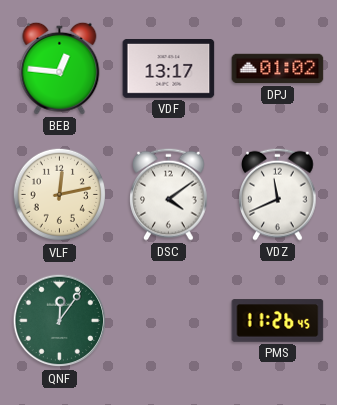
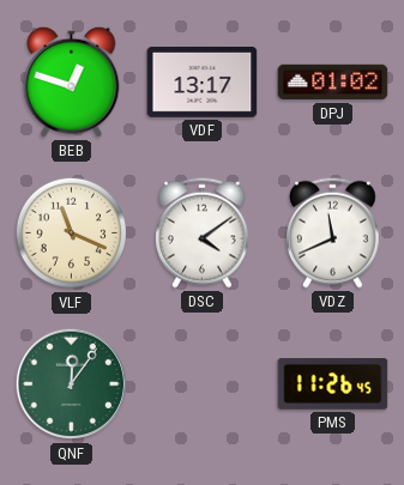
BEB: 12:46 -> 12:48 (72, 81)
VLF: 12:13 -> 11:19 (72, 234)
